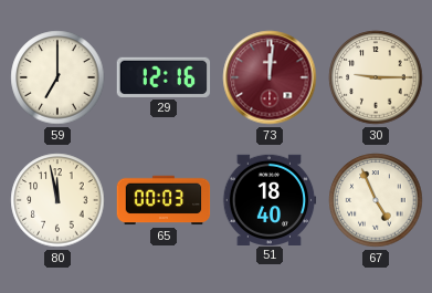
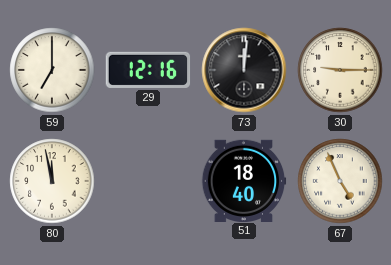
73 dial: burgundy -> black (244, 70)
65: 00:03 -> none (164, 200)
